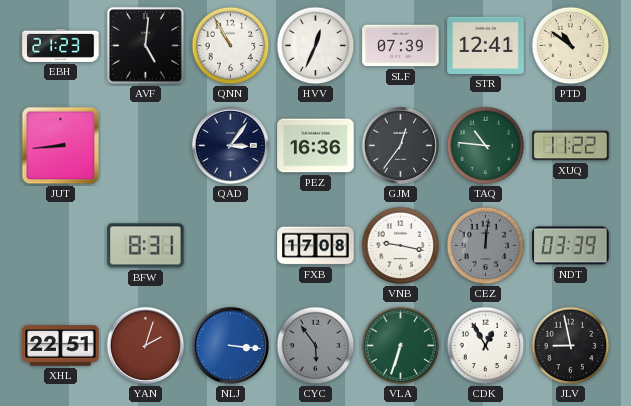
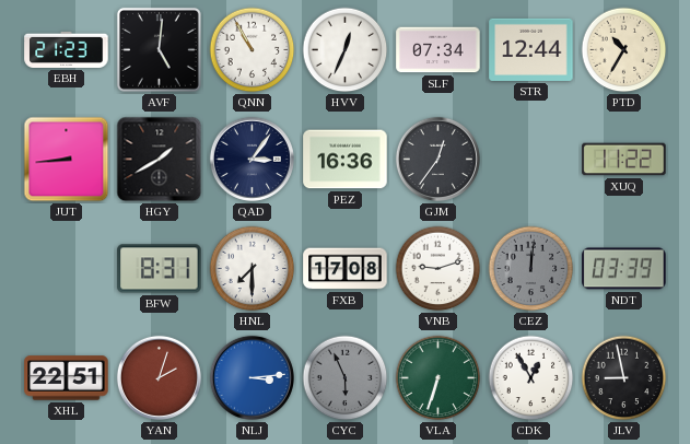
SLF: 07:39 -> 07:34 (438, 50)
STR: 12:41 -> 12:44 (531, 49)
PTD: 10:51 -> 10:35 (624, 50)
HGY: none -> 1:40 (160, 160)
TAQ: 10:46 -> none (486, 146)
HNL: none -> 7:30 (253, 269)
VNB: 9:17 -> 9:12 (438, 269)
NLJ: 3:16 -> 3:14 (252, 377)
CYC: 5:54 -> 5:56 (346, 378)
